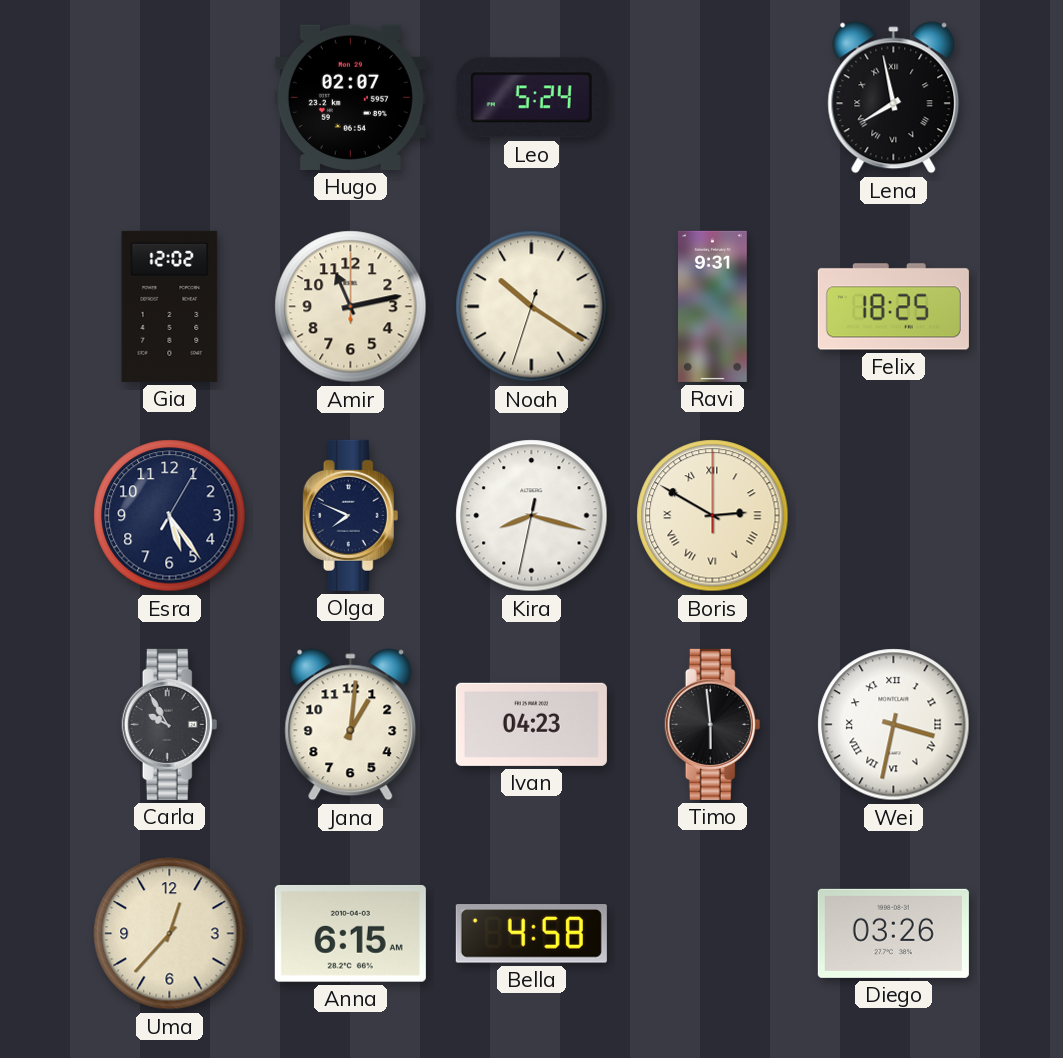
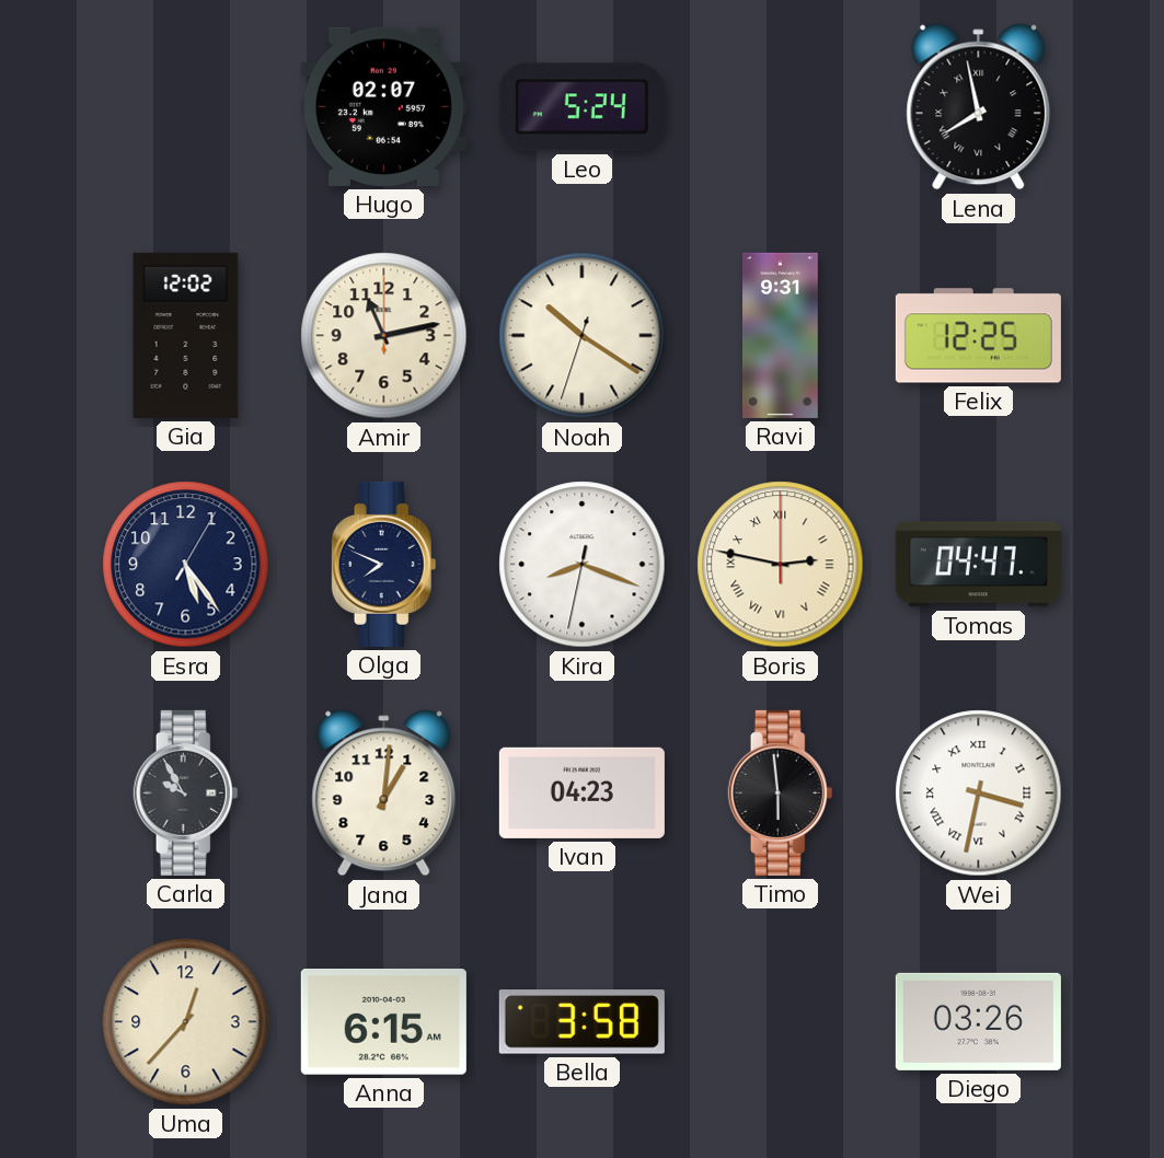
Felix: 18:25 -> 12:25 (978, 336)
Kira: 8:17 -> 8:18 (583, 565)
Boris: 2:50 -> 2:47 (781, 565)
Tomas: none -> 04:47 (978, 565)
Bella: 4:58 -> 3:58 (581, 1022)
